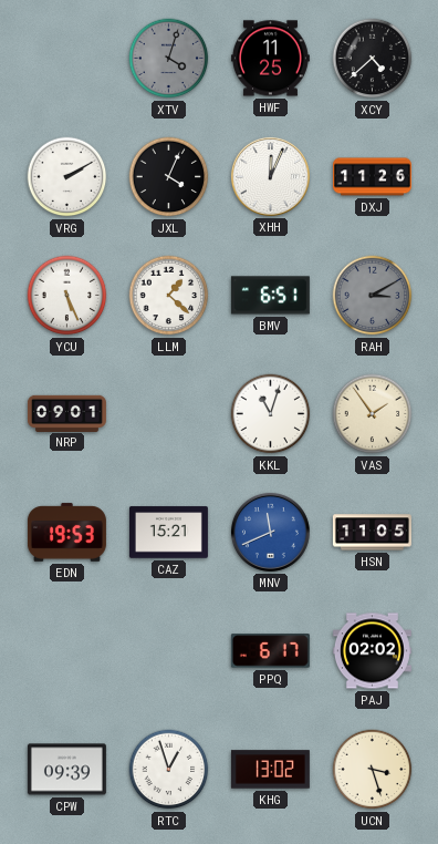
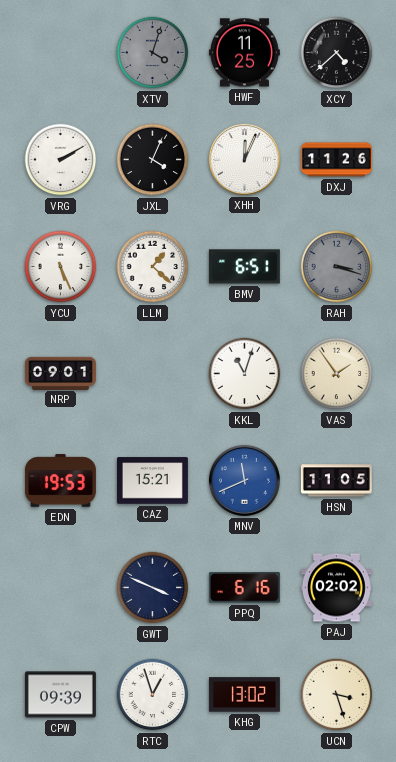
RAH: 3:10 -> 3:18 (337, 267)
GWT: none -> 3:49 (153, 588)
PPQ: 6:17 -> 6:16 (244, 588)
